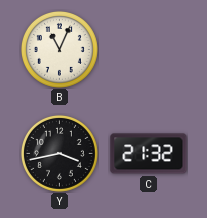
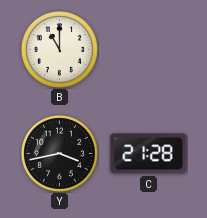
B: 11:04 -> 11:00 (59, 49)
C: 21:32 -> 21:28 (149, 154)
